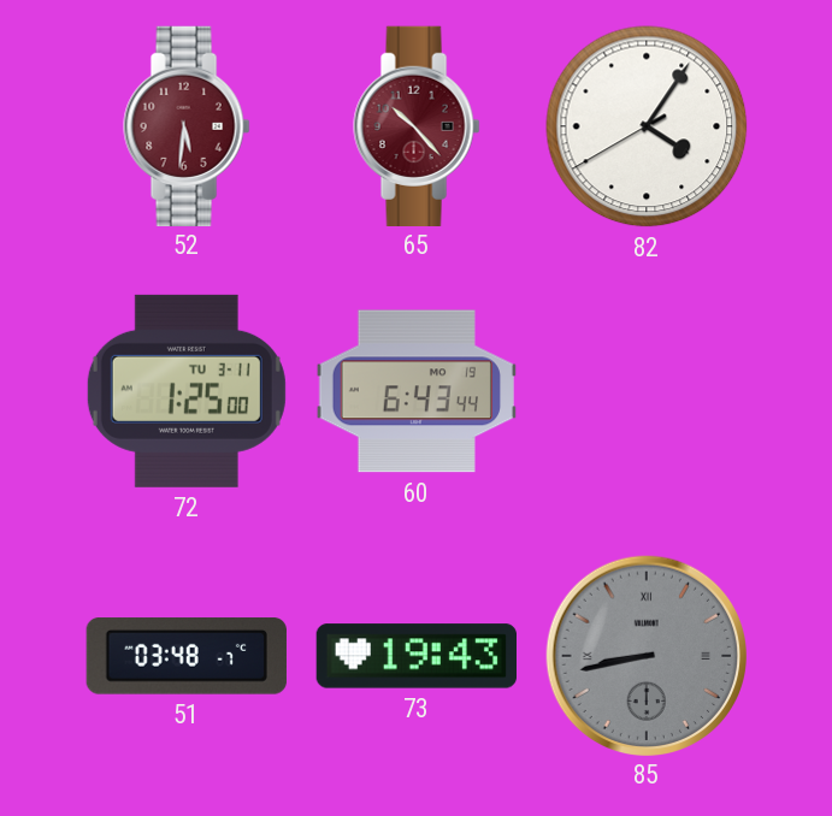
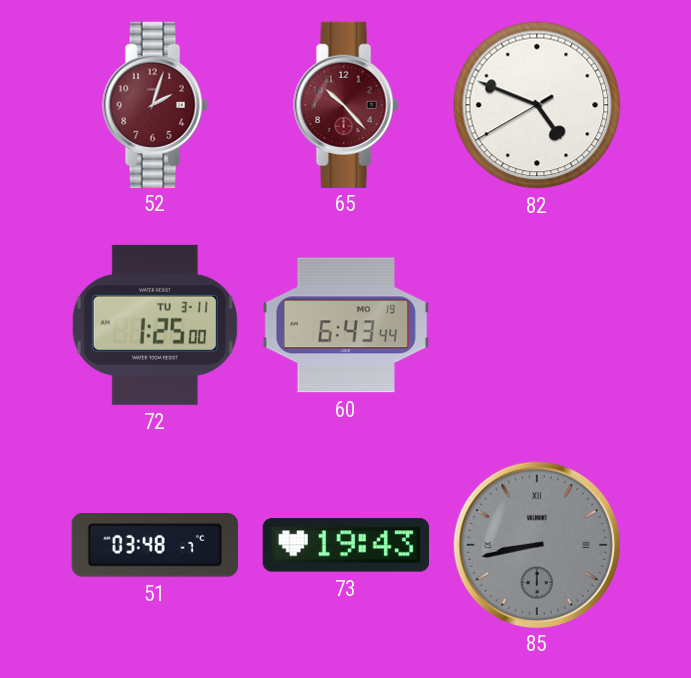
52: 5:31 -> 2:03 (155, 104)
82: 4:05 -> 4:48 (537, 105)
